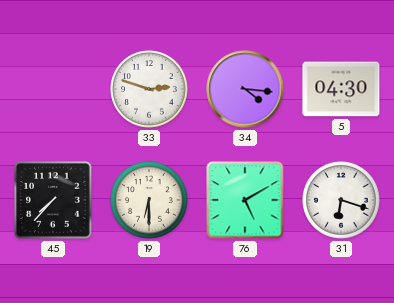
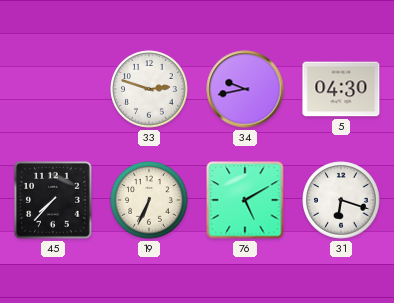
34: 4:16 -> 9:43 (245, 89)
19: 6:30 -> 6:34 (149, 200)
